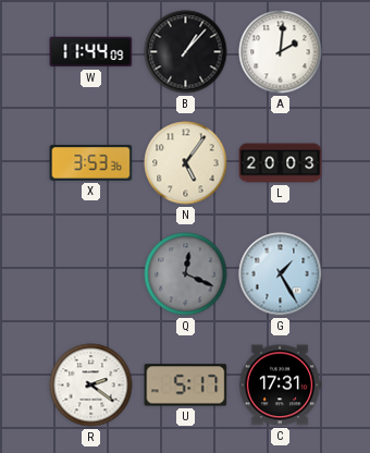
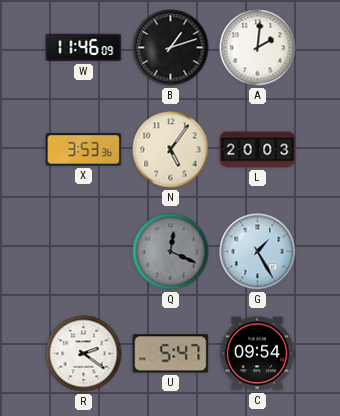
W: 11:44 -> 11:46 (84, 48)
B: 1:07 -> 1:12 (171, 48)
U: 5:17 -> 5:47 (171, 354)
C: 17:31 -> 09:54 (257, 354)
